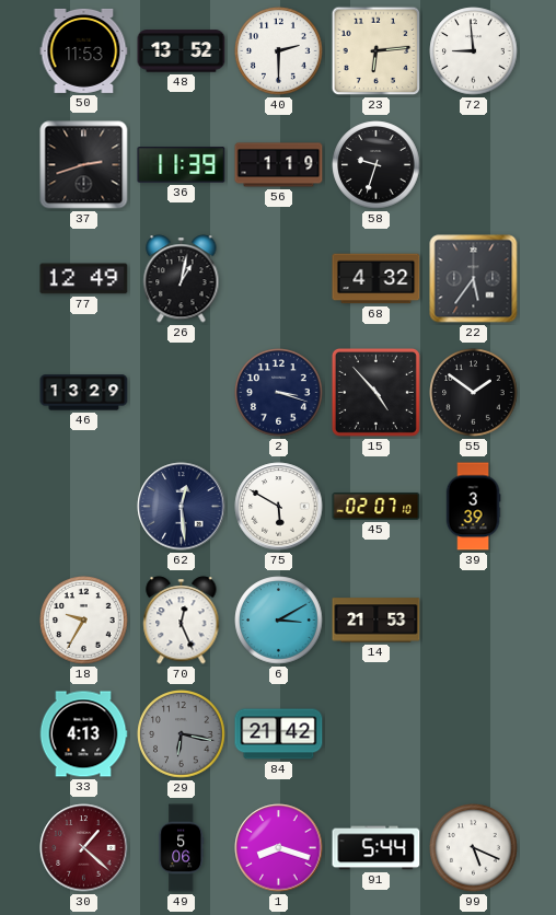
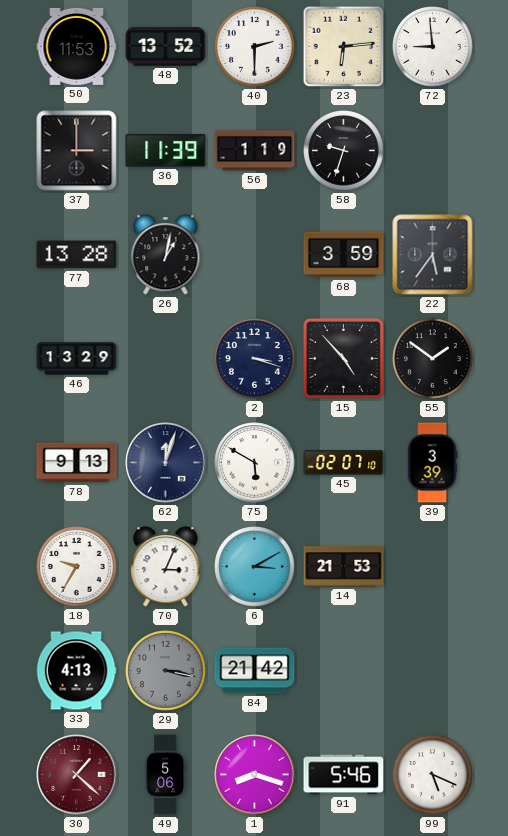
37: 2:42 -> 3:00 (77, 151)
77: 12:49 -> 13:28 (77, 255)
68: 4:32 -> 3:59 (344, 255)
78: none -> 9:13 (77, 463)
62: 12:29 -> 12:03 (166, 463)
70: 12:26 -> 3:04 (166, 567)
29: 6:17 -> 3:17 (166, 671)
91: 5:44 -> 5:46 (344, 775)
